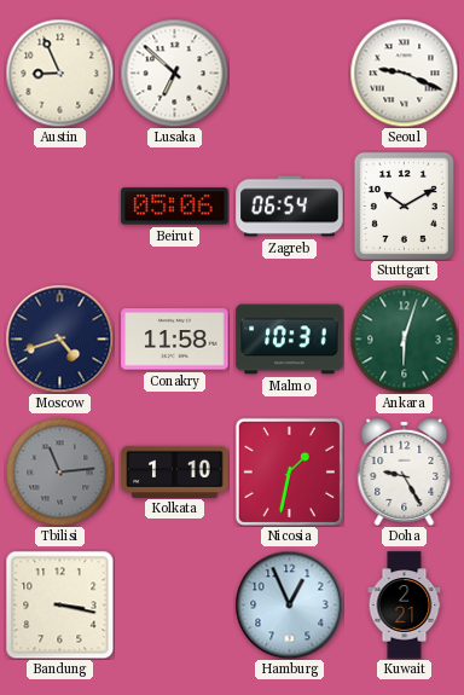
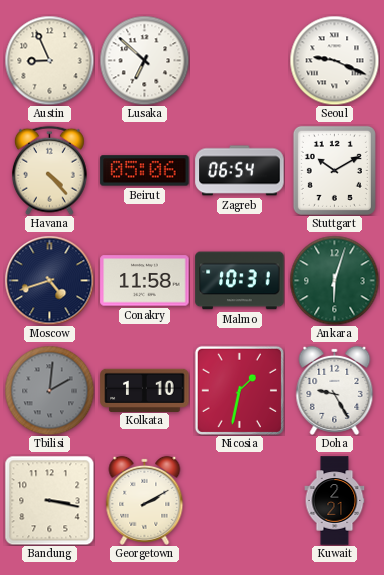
Havana: none -> 4:23 (49, 170)
Tbilisi: 11:14 -> 2:01 (49, 390)
Georgetown: none -> 2:10 (145, 500)
Hamburg: 12:56 -> none (289, 604)
